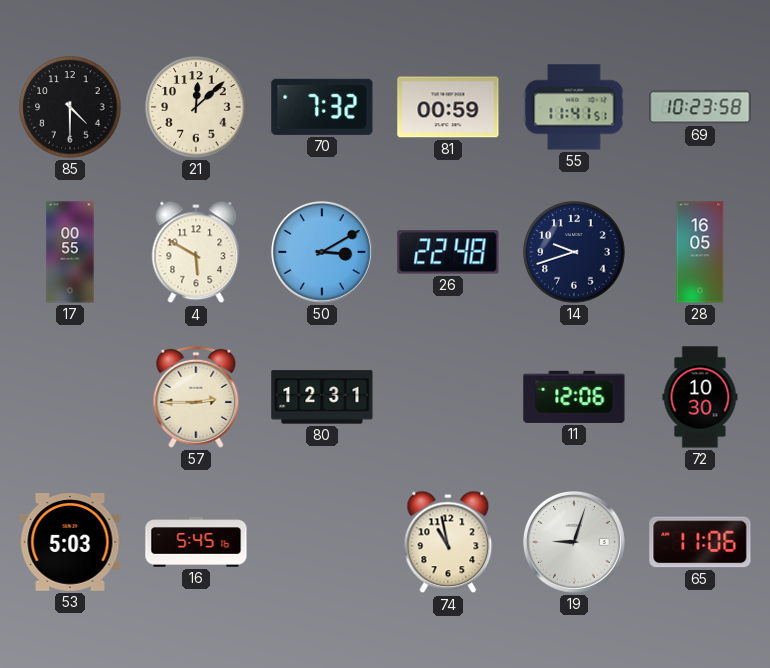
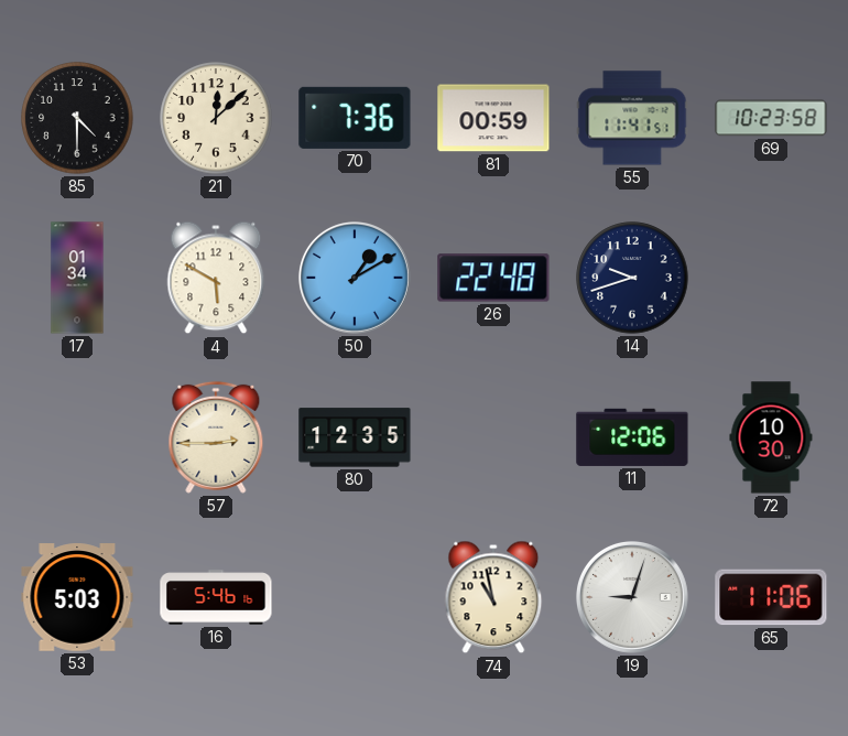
70: 7:32 -> 7:36 (355, 118)
17: 00:55 -> 01:34 (77, 278)
50: 3:10 -> 1:10 (355, 278)
28: 16:05 -> none (700, 252)
80: 12:31 -> 12:35 (355, 437)
16: 5:45 -> 5:46 (216, 597)
